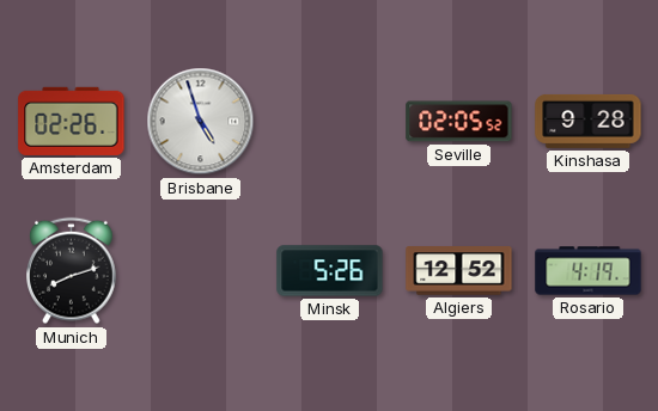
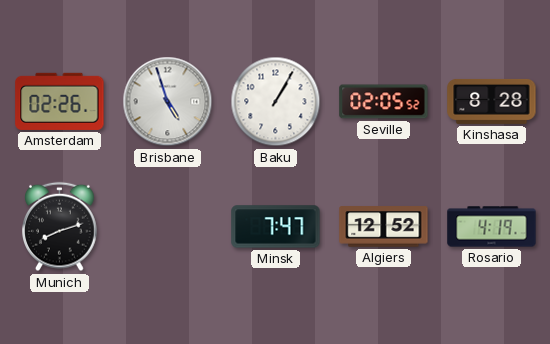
Baku: none -> 1:05 (276, 102)
Kinshasa: 9:28 -> 8:28 (492, 101)
Minsk: 5:26 -> 7:47 (276, 227)
